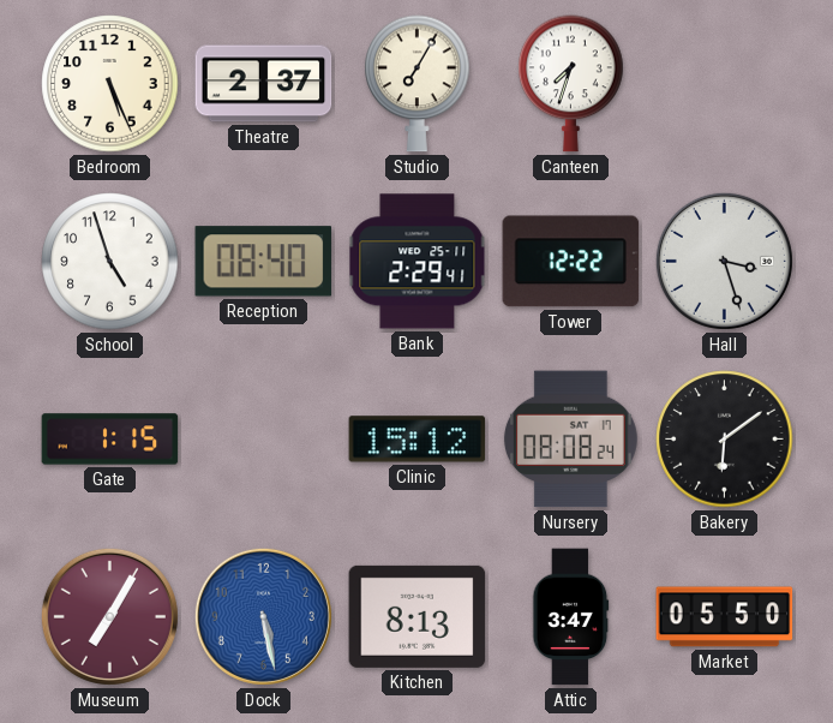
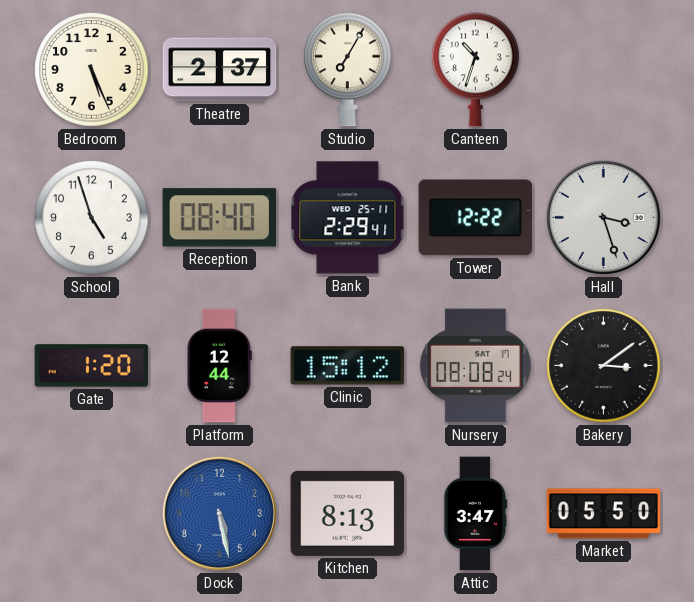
Canteen: 7:33 -> 10:33 (476, 70)
Gate: 1:15 -> 1:20 (92, 366)
Platform: none -> 12:44 (219, 366)
Bakery: 6:09 -> 3:09 (604, 366)
Museum: 7:05 -> none (109, 616)
